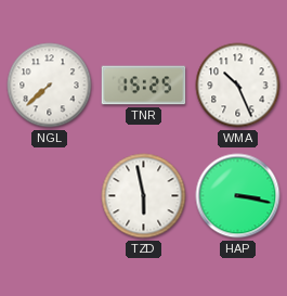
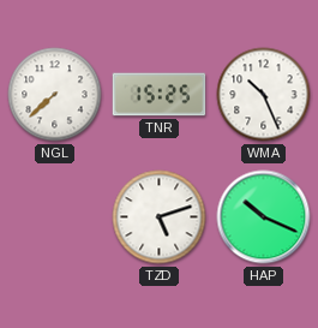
TZD: 5:58 -> 5:12 (160, 217)
HAP: 3:17 -> 10:19 (264, 217)
